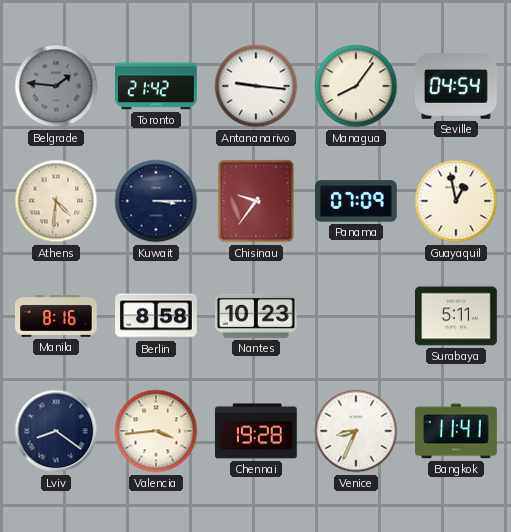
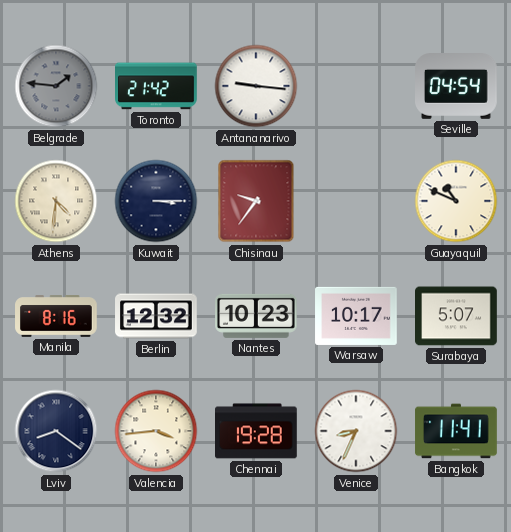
Managua: 8:06 -> none (356, 86)
Panama: 07:09 -> none (357, 201)
Guayaquil: 12:58 -> 10:49 (456, 201)
Berlin: 8:58 -> 12:32 (156, 316)
Warsaw: none -> 10:17 (356, 316)
Surabaya: 5:11 -> 5:07 (457, 316)
